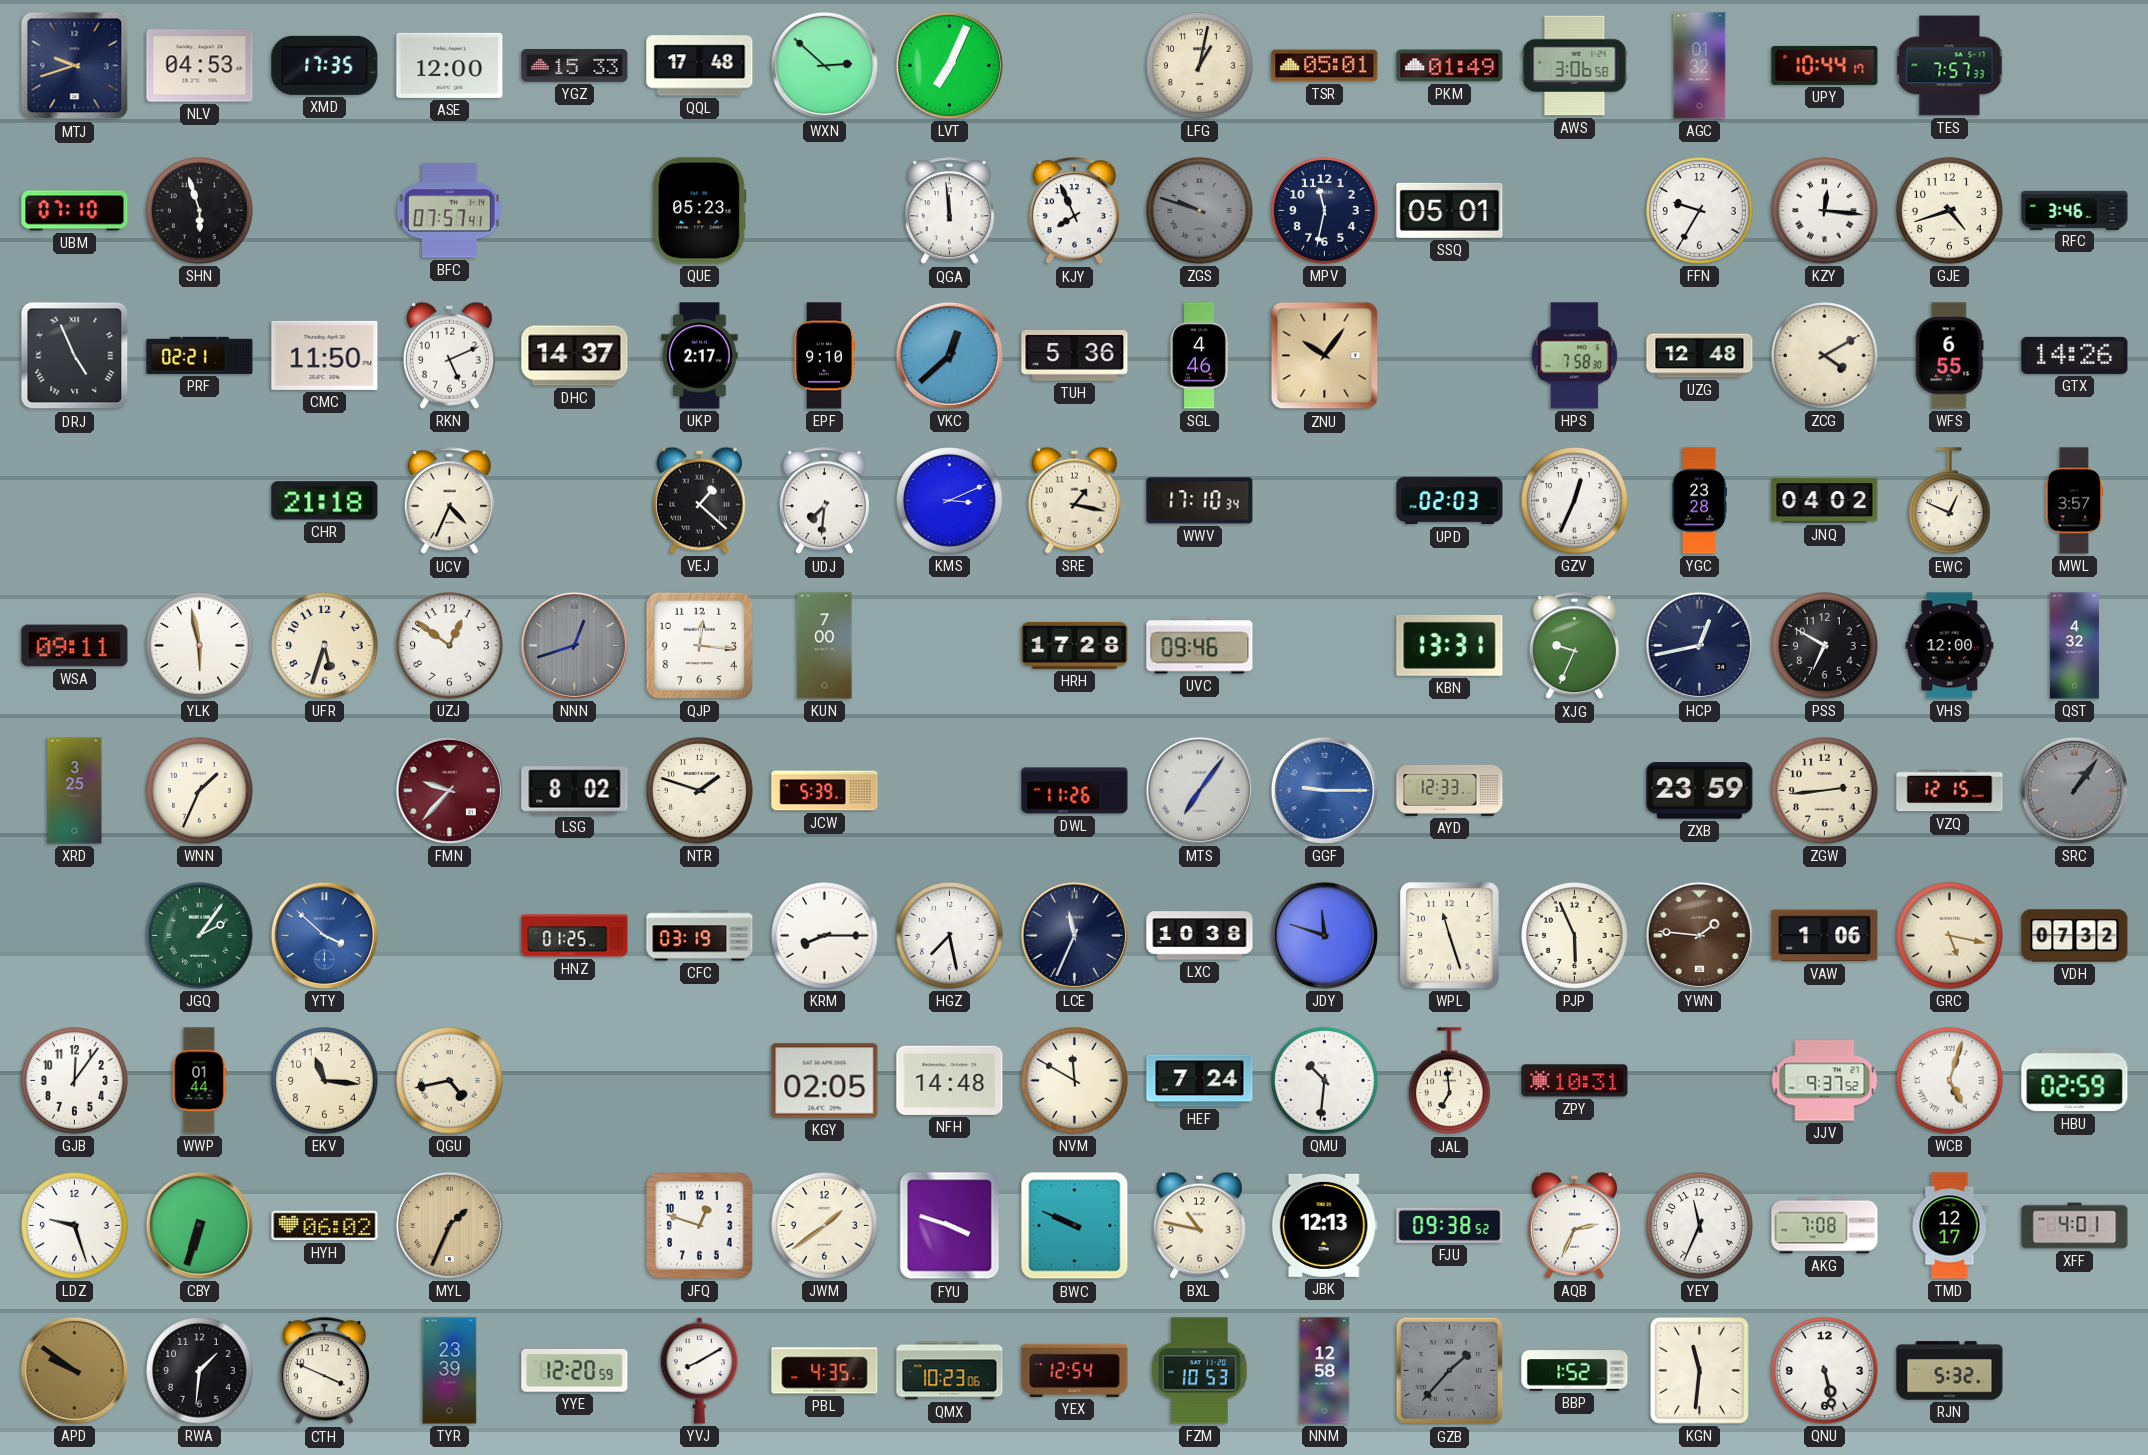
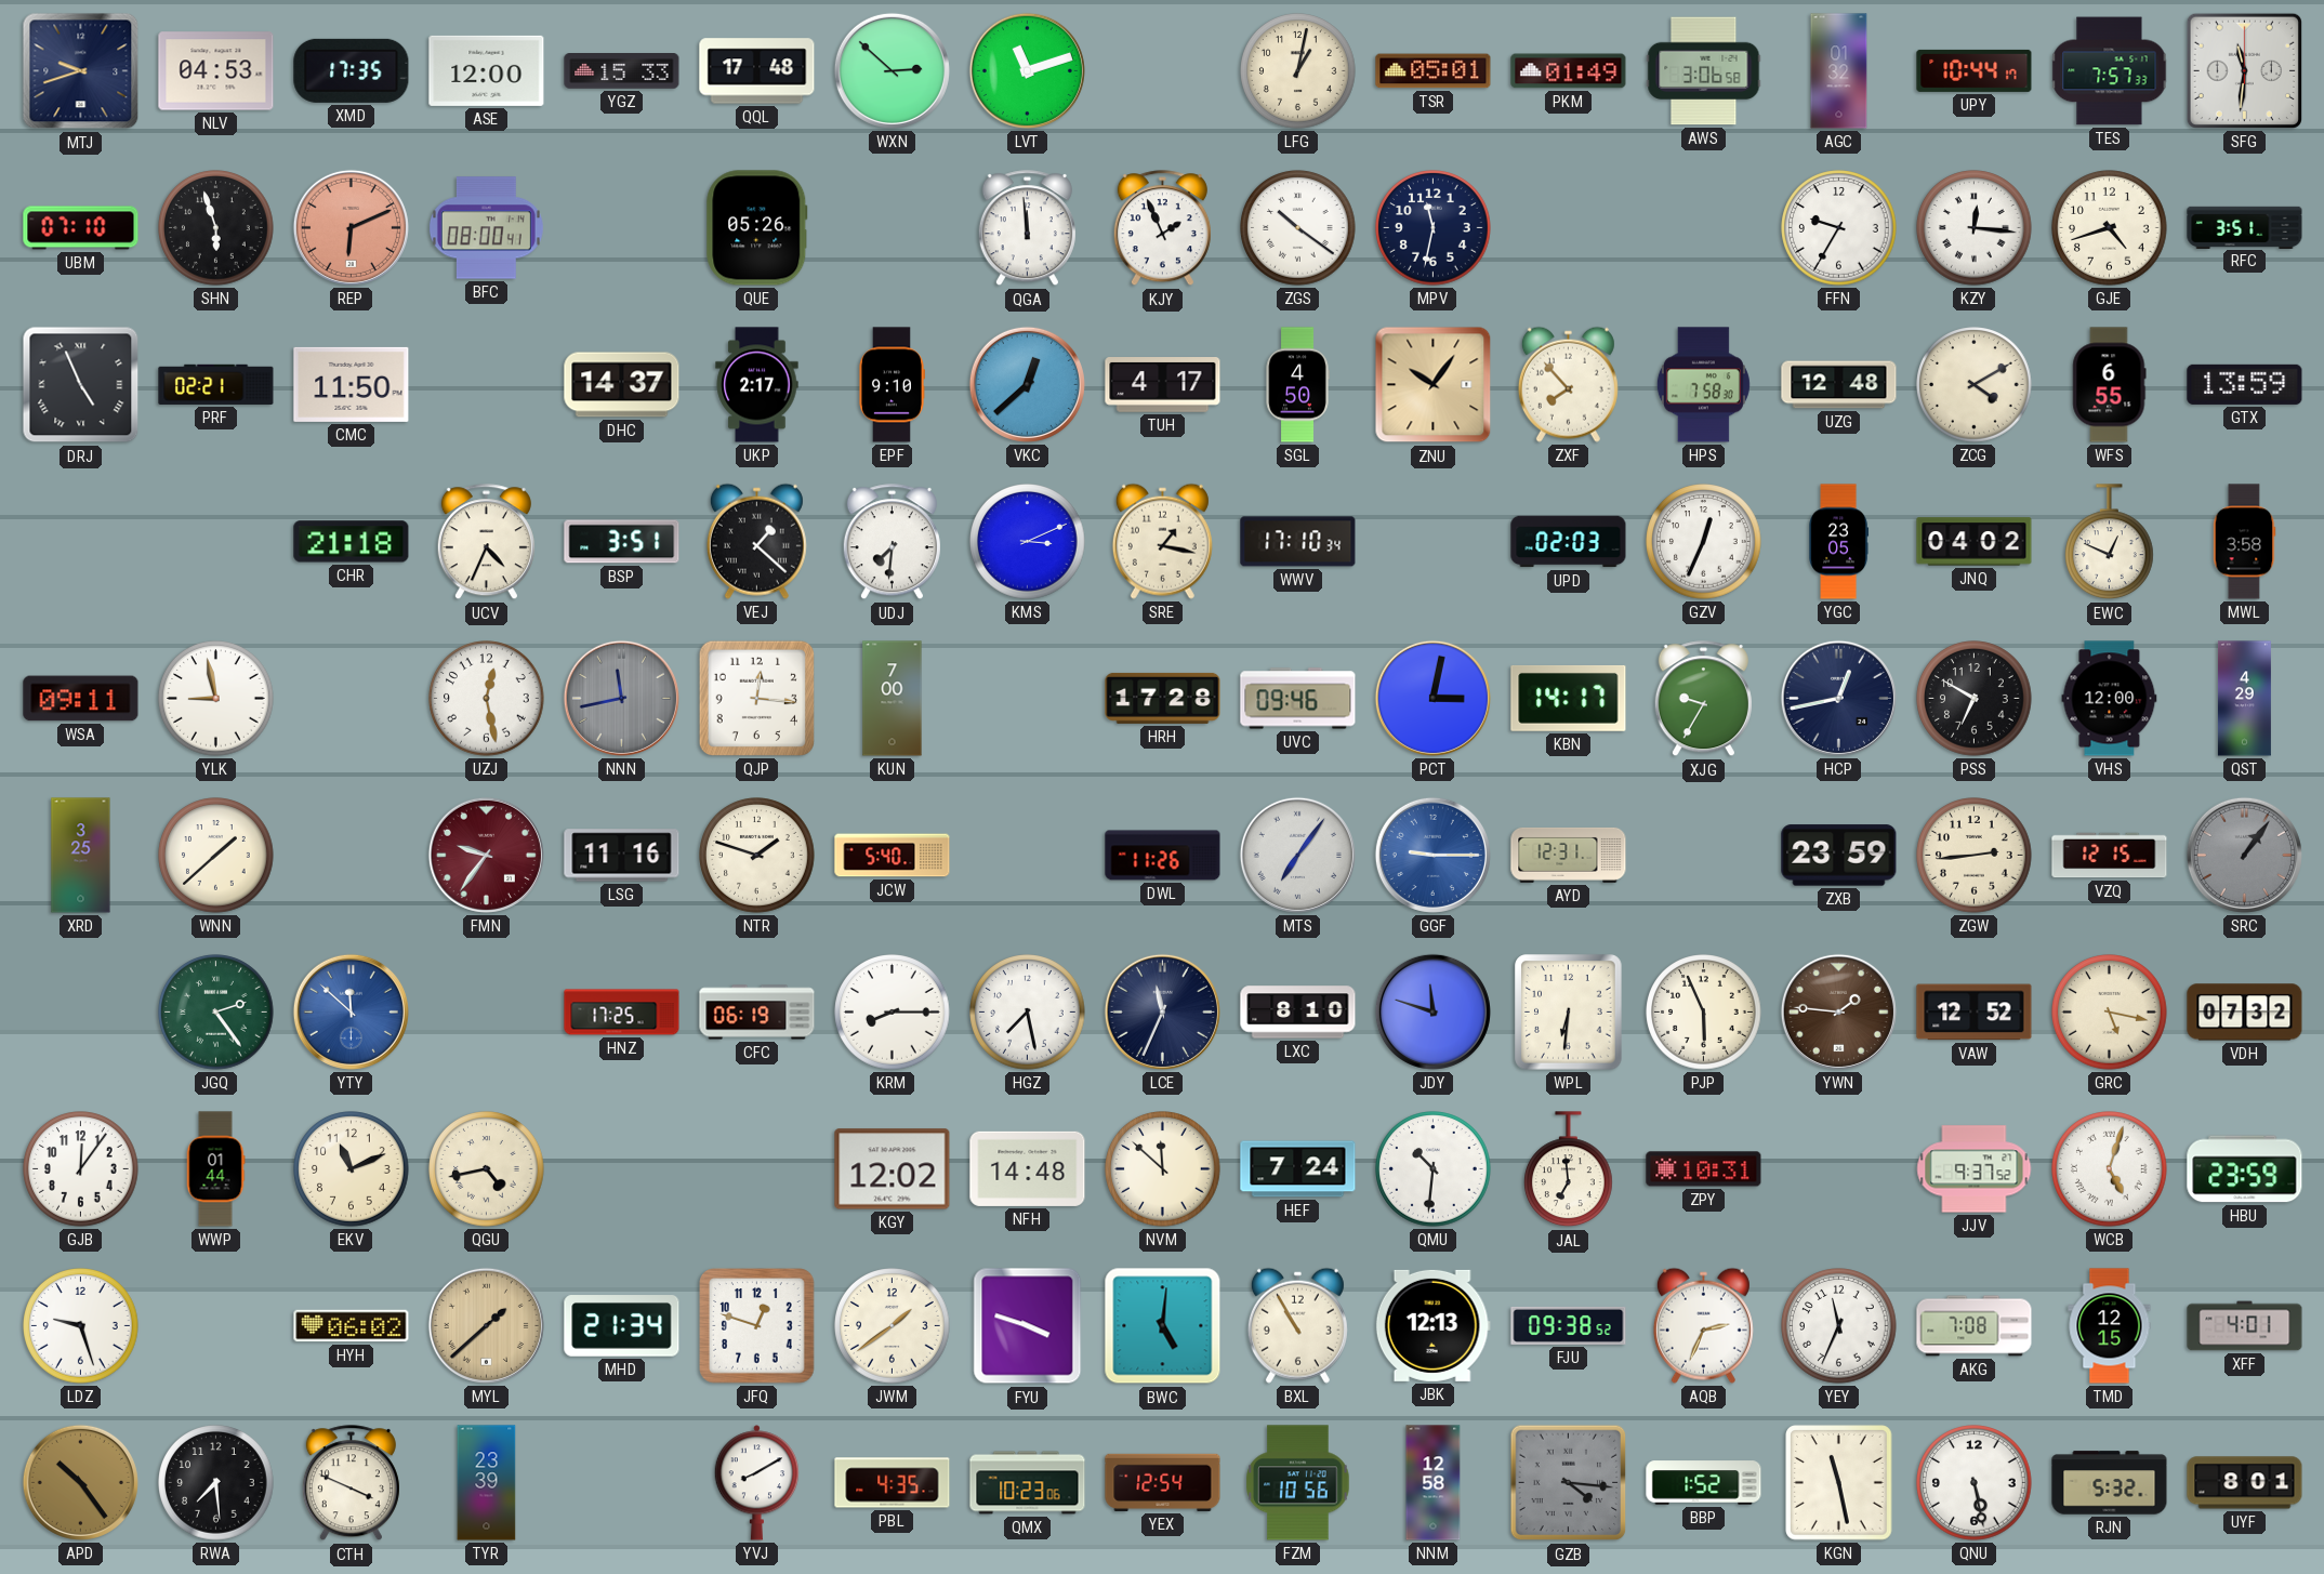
LVT: 7:04 -> 11:12 (1027, 70)
SFG: none -> 11:31 (2244, 70)
REP: none -> 6:11 (351, 227)
BFC: 07:57 -> 08:00 (486, 228)
QUE: 05:23 -> 05:26 (757, 228)
KJY: 7:56 -> 1:56 (1162, 228)
ZGS: 9:48 -> 10:21 (1298, 228)
ZGS dial: grey -> white (1298, 228)
SSQ: 05:01 -> none (1450, 210)
RFC: 3:46 -> 3:51 (2245, 227)
RKN: 5:11 -> none (449, 355)
TUH: 5:36 -> 4:17 (1163, 385)
SGL: 4:46 -> 4:50 (1297, 385)
ZXF: none -> 7:53 (1568, 384)
GTX: 14:26 -> 13:59 (2245, 384)
BSP: none -> 3:51 (622, 542)
YGC: 23:28 -> 23:05 (1839, 542)
MWL: 3:57 -> 3:58 (2244, 542)
YLK: 5:58 -> 8:58 (216, 699)
UFR: 5:33 -> none (325, 646)
UZJ: 12:51 -> 12:28 (487, 699)
NNN: 12:42 -> 11:43 (621, 698)
PCT: none -> 3:02 (1432, 698)
KBN: 13:31 -> 14:17 (1569, 698)
XJG: 9:34 -> 9:35 (1703, 699)
QST: 4:32 -> 4:29 (2244, 699)
WNN: 1:34 -> 1:38 (216, 856)
FMN: 9:37 -> 9:36 (486, 855)
LSG: 8:02 -> 11:16 (622, 856)
JCW: 5:39 -> 5:40 (893, 856)
AYD: 12:33 -> 12:31 (1569, 855)
JGQ: 2:06 -> 2:24 (216, 1013)
YTY: 3:52 -> 11:52 (351, 1011)
HNZ: 01:25 -> 17:25 (622, 1013)
CFC: 03:19 -> 06:19 (757, 1013)
LXC: 10:38 -> 8:10 (1298, 1013)
WPL: 11:27 -> 6:31 (1569, 1013)
VAW: 1:06 -> 12:52 (1975, 1013)
EKV: 11:16 -> 11:11 (352, 1169)
KGY: 02:05 -> 12:02 (893, 1169)
NVM: 11:50 -> 11:52 (1163, 1169)
HBU: 02:59 -> 23:59 (2245, 1169)
CBY: 6:33 -> none (199, 1225)
MYL: 1:34 -> 1:38 (486, 1325)
MHD: none -> 21:34 (622, 1326)
BWC: 9:49 -> 5:01 (1163, 1326)
BXL: 10:47 -> 10:55 (1297, 1325)
TMD: 12:17 -> 12:15 (2110, 1326)
APD: 9:51 -> 10:24 (80, 1482)
RWA: 1:31 -> 7:29 (216, 1483)
YYE: 12:20 -> none (575, 1371)
FZM: 10:53 -> 10:56 (1298, 1483)
GZB: 1:37 -> 4:16 (1569, 1483)
KGN: 11:31 -> 11:28 (1839, 1483)
UYF: none -> 8:01 (2245, 1483)
